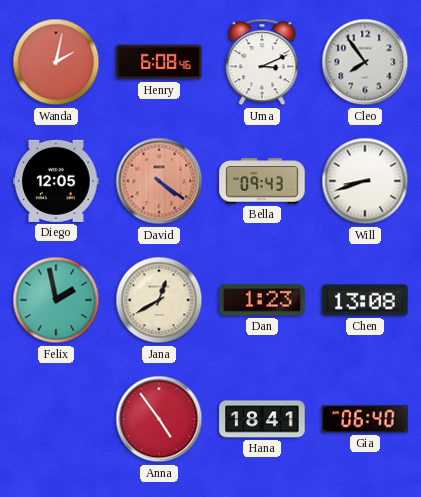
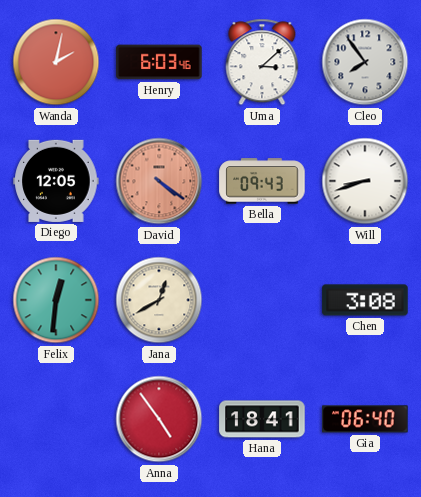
Henry: 6:08 -> 6:03 (159, 62)
Uma: 3:11 -> 3:08 (262, 62)
Felix: 1:58 -> 12:31 (56, 300)
Dan: 1:23 -> none (262, 300)
Chen: 13:08 -> 3:08 (365, 300)
